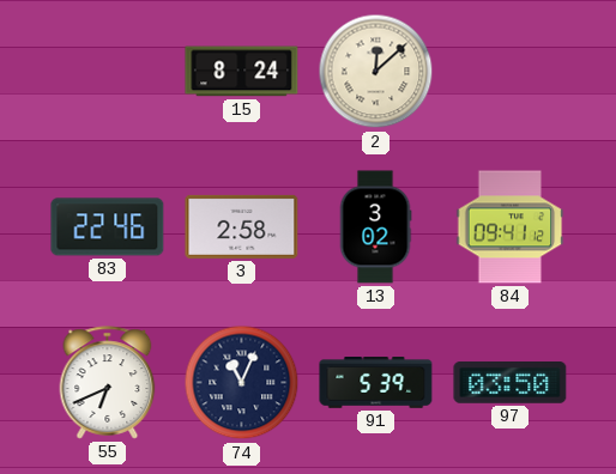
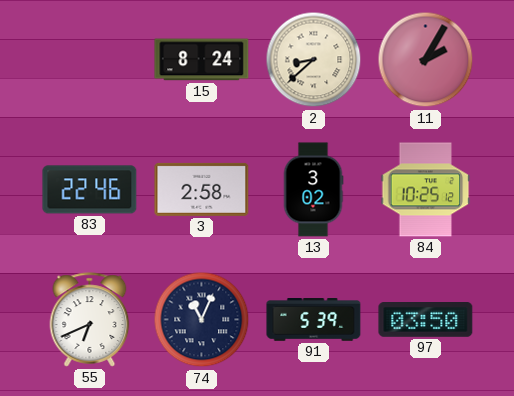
2: 12:08 -> 8:38 (314, 60)
11: none -> 2:05 (426, 60)
84: 09:41 -> 10:25 (426, 190)
